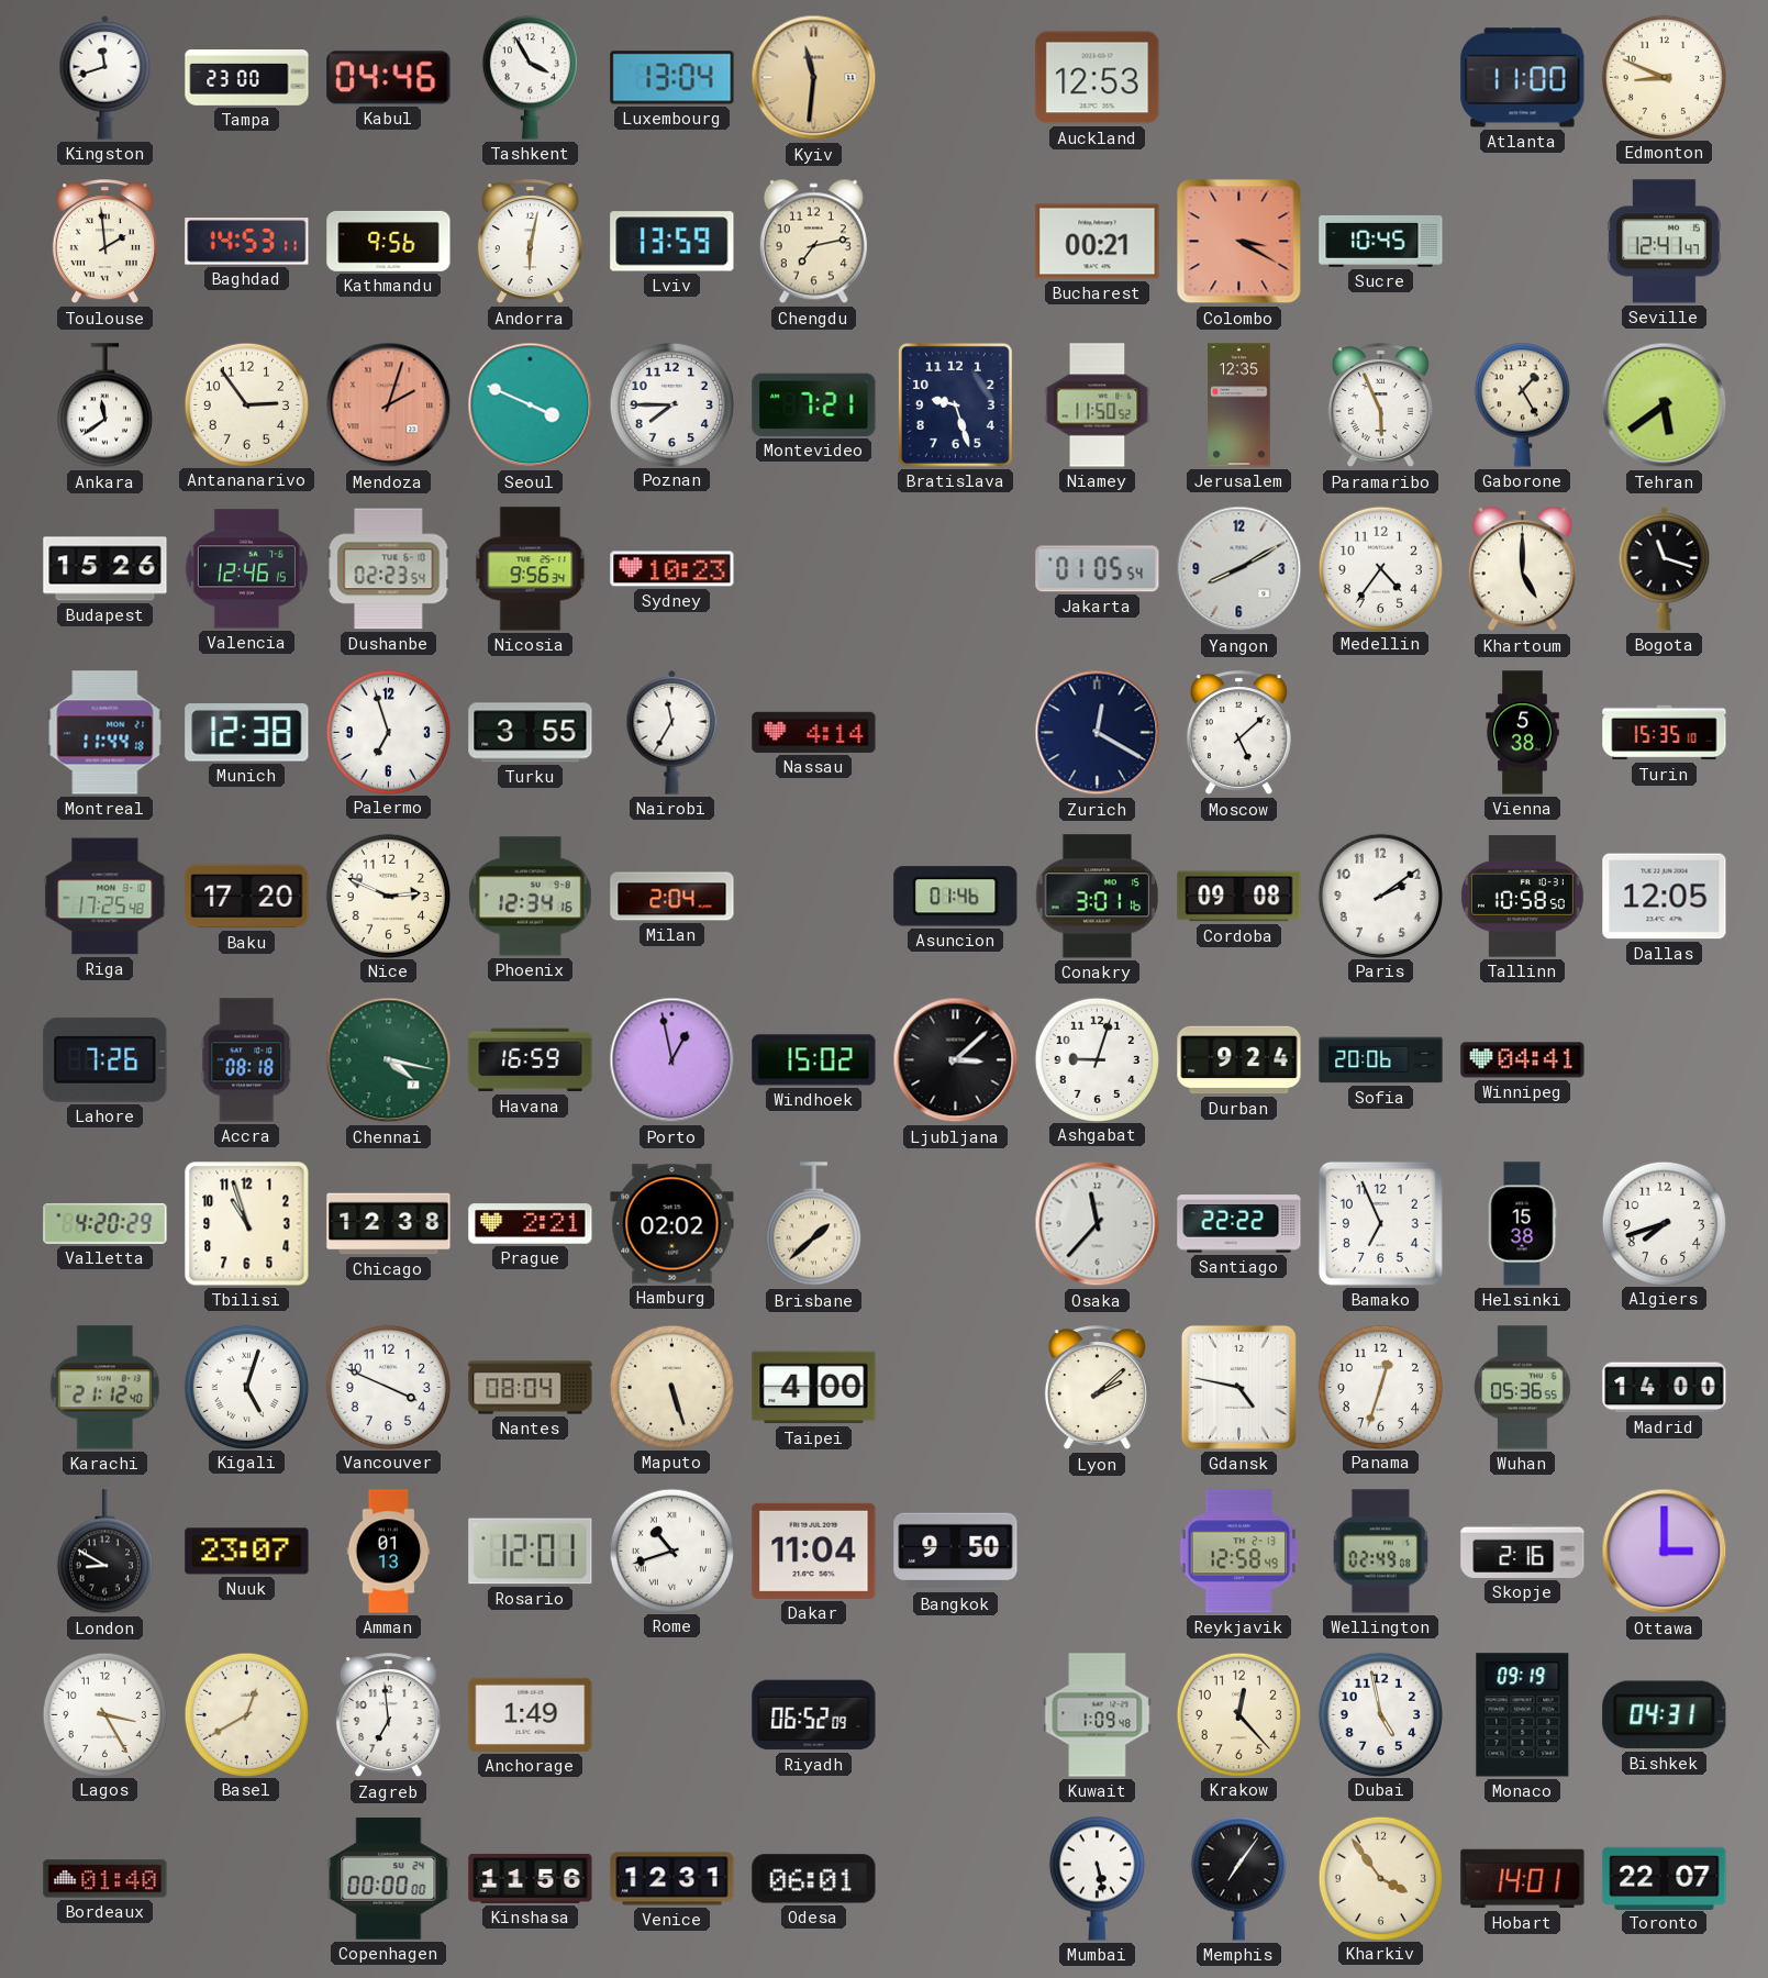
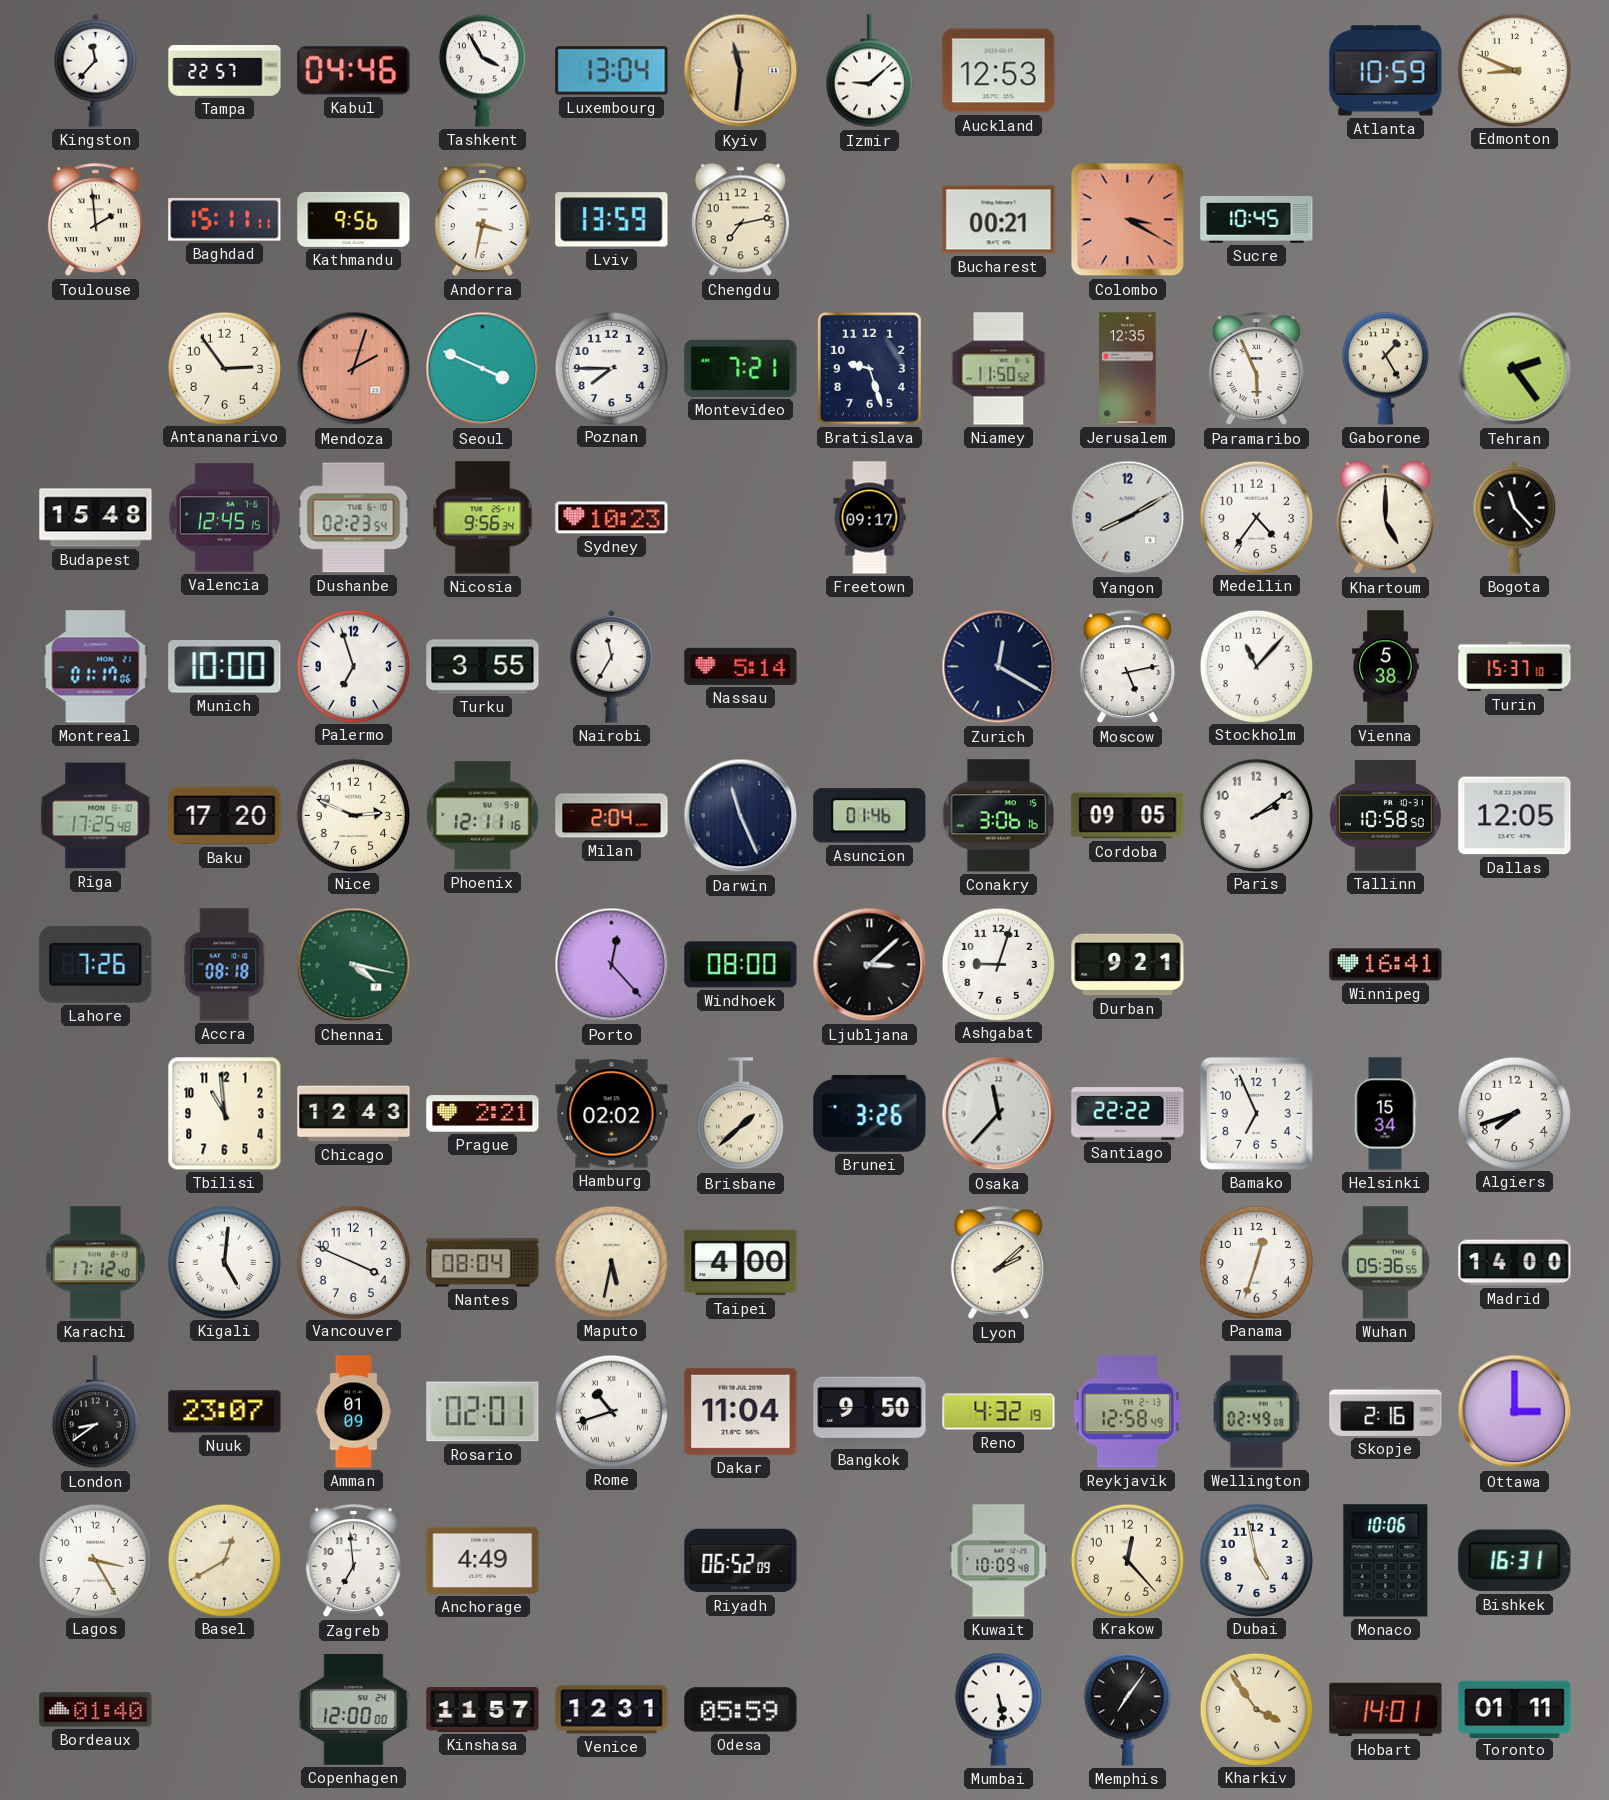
Kingston: 11:42 -> 11:37 (96, 70)
Tampa: 23:00 -> 22:57 (225, 71)
Izmir: none -> 9:08 (869, 71)
Atlanta: 11:00 -> 10:59 (1386, 71)
Baghdad: 14:53 -> 15:11 (225, 220)
Andorra: 6:02 -> 3:32 (482, 220)
Seville: 12:41 -> none (1665, 242)
Ankara: 11:39 -> none (104, 405)
Tehran: 5:39 -> 2:24 (1515, 369)
Budapest: 15:26 -> 15:48 (96, 518)
Valencia: 12:46 -> 12:45 (224, 518)
Freetown: none -> 09:17 (870, 518)
Jakarta: 01:05 -> none (1098, 569)
Bogota: 11:18 -> 11:23 (1515, 517)
Montreal: 11:44 -> 01:17 (96, 667)
Munich: 12:38 -> 10:00 (225, 667)
Nassau: 4:14 -> 5:14 (741, 666)
Moscow: 5:08 -> 5:13 (1127, 667)
Stockholm: none -> 11:07 (1256, 666)
Turin: 15:35 -> 15:37 (1515, 667)
Phoenix: 12:34 -> 12:11 (483, 816)
Darwin: none -> 11:26 (741, 816)
Conakry: 3:01 -> 3:06 (999, 816)
Cordoba: 09:08 -> 09:05 (1128, 816)
Havana: 16:59 -> none (531, 1060)
Porto: 12:58 -> 12:23 (612, 965)
Windhoek: 15:02 -> 08:00 (741, 965)
Durban: 9:24 -> 9:21 (1128, 965)
Sofia: 20:06 -> none (1381, 1060)
Winnipeg: 04:41 -> 16:41 (1386, 965)
Valletta: 4:20 -> none (105, 1223)
Tbilisi: 10:57 -> 10:59 (225, 1114)
Chicago: 12:38 -> 12:43 (354, 1114)
Brunei: none -> 3:26 (870, 1113)
Helsinki: 15:38 -> 15:34 (1385, 1114)
Karachi: 21:12 -> 17:12 (95, 1263)
Kigali: 5:03 -> 5:01 (224, 1262)
Maputo: 5:27 -> 5:32 (611, 1262)
Gdansk: 4:47 -> none (1238, 1387)
London: 8:50 -> 8:39 (95, 1412)
Amman: 01:13 -> 01:09 (354, 1412)
Rosario: 12:01 -> 02:01 (483, 1412)
Reno: none -> 4:32 (999, 1412)
Anchorage: 1:49 -> 4:49 (483, 1560)
Kuwait: 1:09 -> 10:09 (999, 1561)
Monaco: 09:19 -> 10:06 (1386, 1561)
Bishkek: 04:31 -> 16:31 (1515, 1561)
Copenhagen: 00:00 -> 12:00 (354, 1709)
Kinshasa: 11:56 -> 11:57 (483, 1709)
Odesa: 06:01 -> 05:59 (741, 1710)
Toronto: 22:07 -> 01:11 (1515, 1709)
